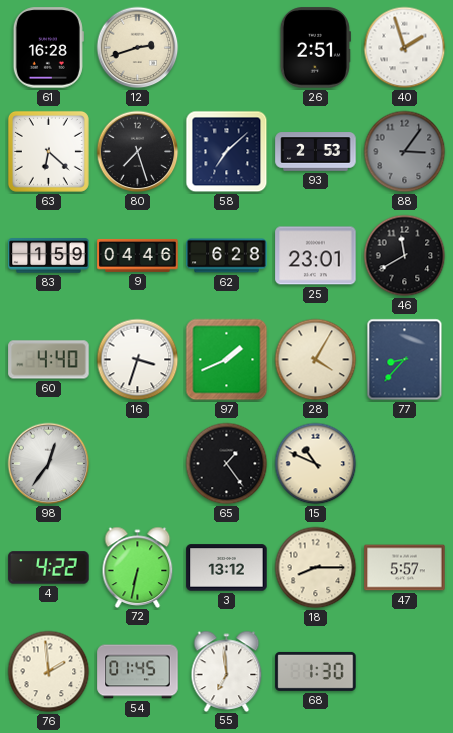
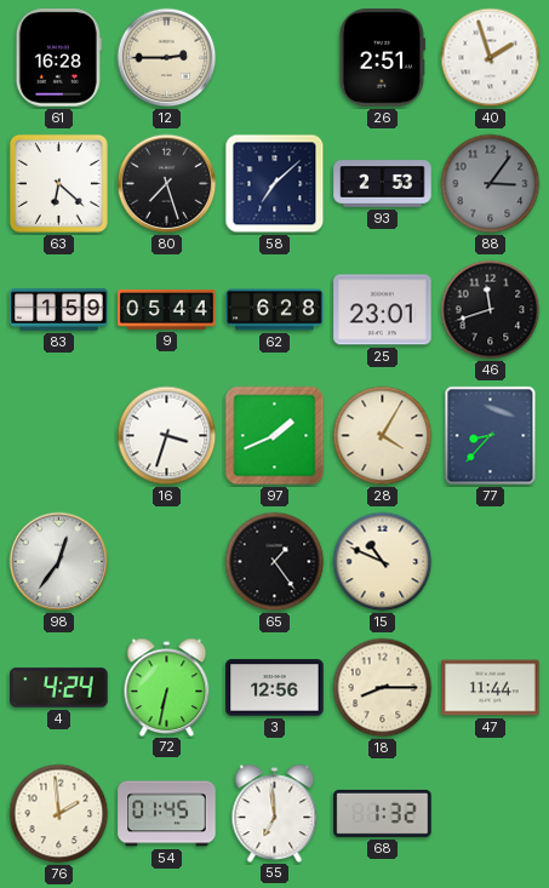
12: 2:42 -> 2:45 (167, 58)
9: 04:46 -> 05:44 (167, 309)
46: 11:40 -> 11:42 (491, 310)
60: 4:40 -> none (49, 360)
4: 4:22 -> 4:24 (59, 688)
3: 13:12 -> 12:56 (275, 688)
47: 5:57 -> 11:44 (491, 688)
68: 1:30 -> 1:32 (383, 813)
